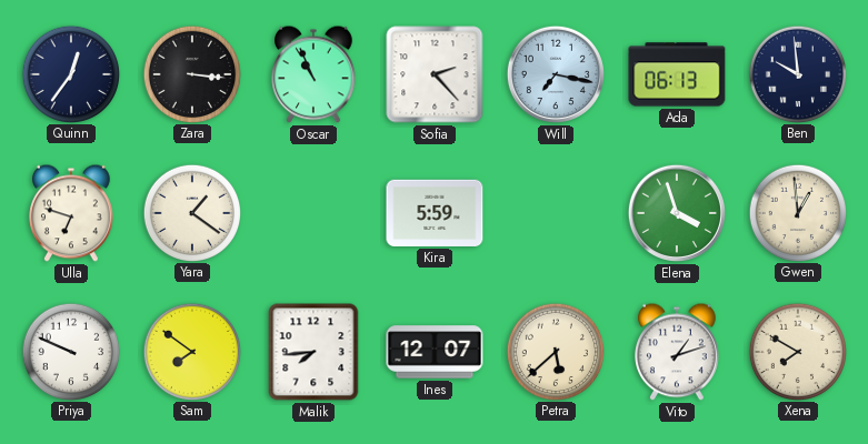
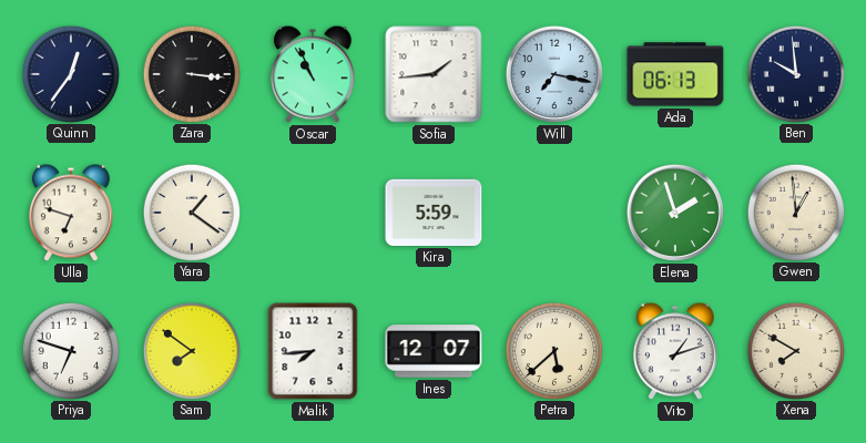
Sofia: 2:23 -> 1:44 (434, 74)
Elena: 3:57 -> 1:57 (674, 213)
Priya: 9:49 -> 6:48 (70, 350)
